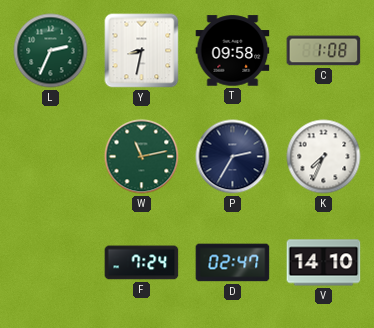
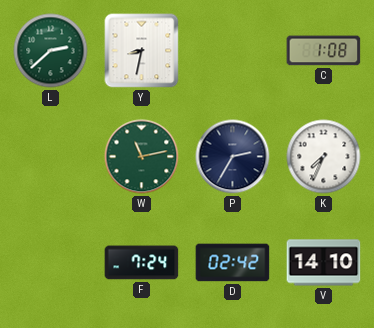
L: 2:34 -> 2:38 (51, 51)
T: 09:58 -> none (233, 51)
D: 02:47 -> 02:42 (233, 263)
